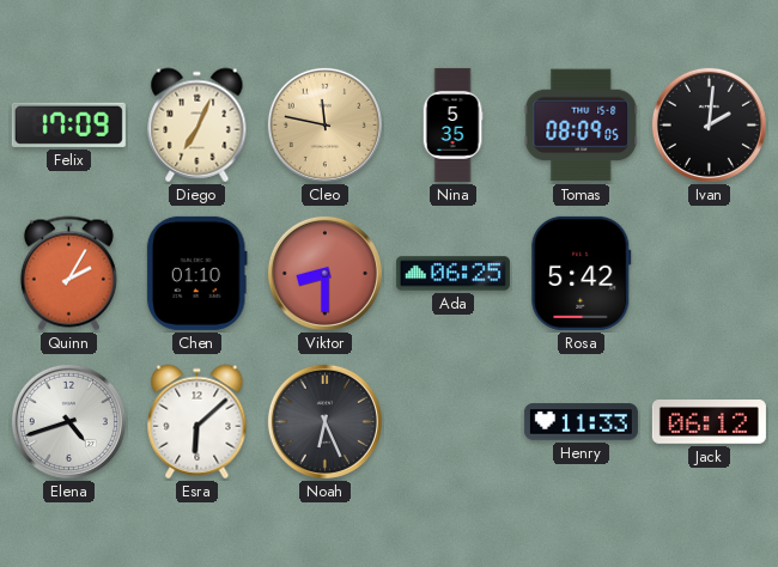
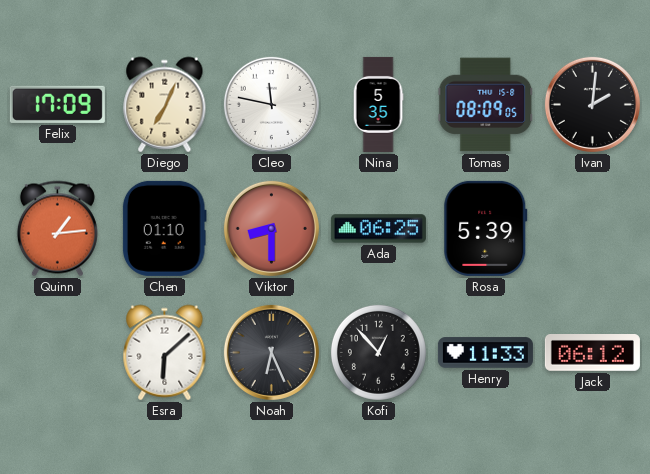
Cleo dial: champagne -> white (271, 104)
Quinn: 2:05 -> 1:14 (57, 229)
Rosa: 5:42 -> 5:39 (486, 228)
Elena: 4:42 -> none (68, 421)
Kofi: none -> 12:53 (378, 352)
